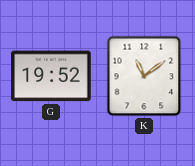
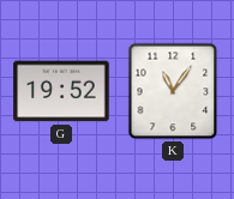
K: 11:09 -> 11:06 (173, 91)
